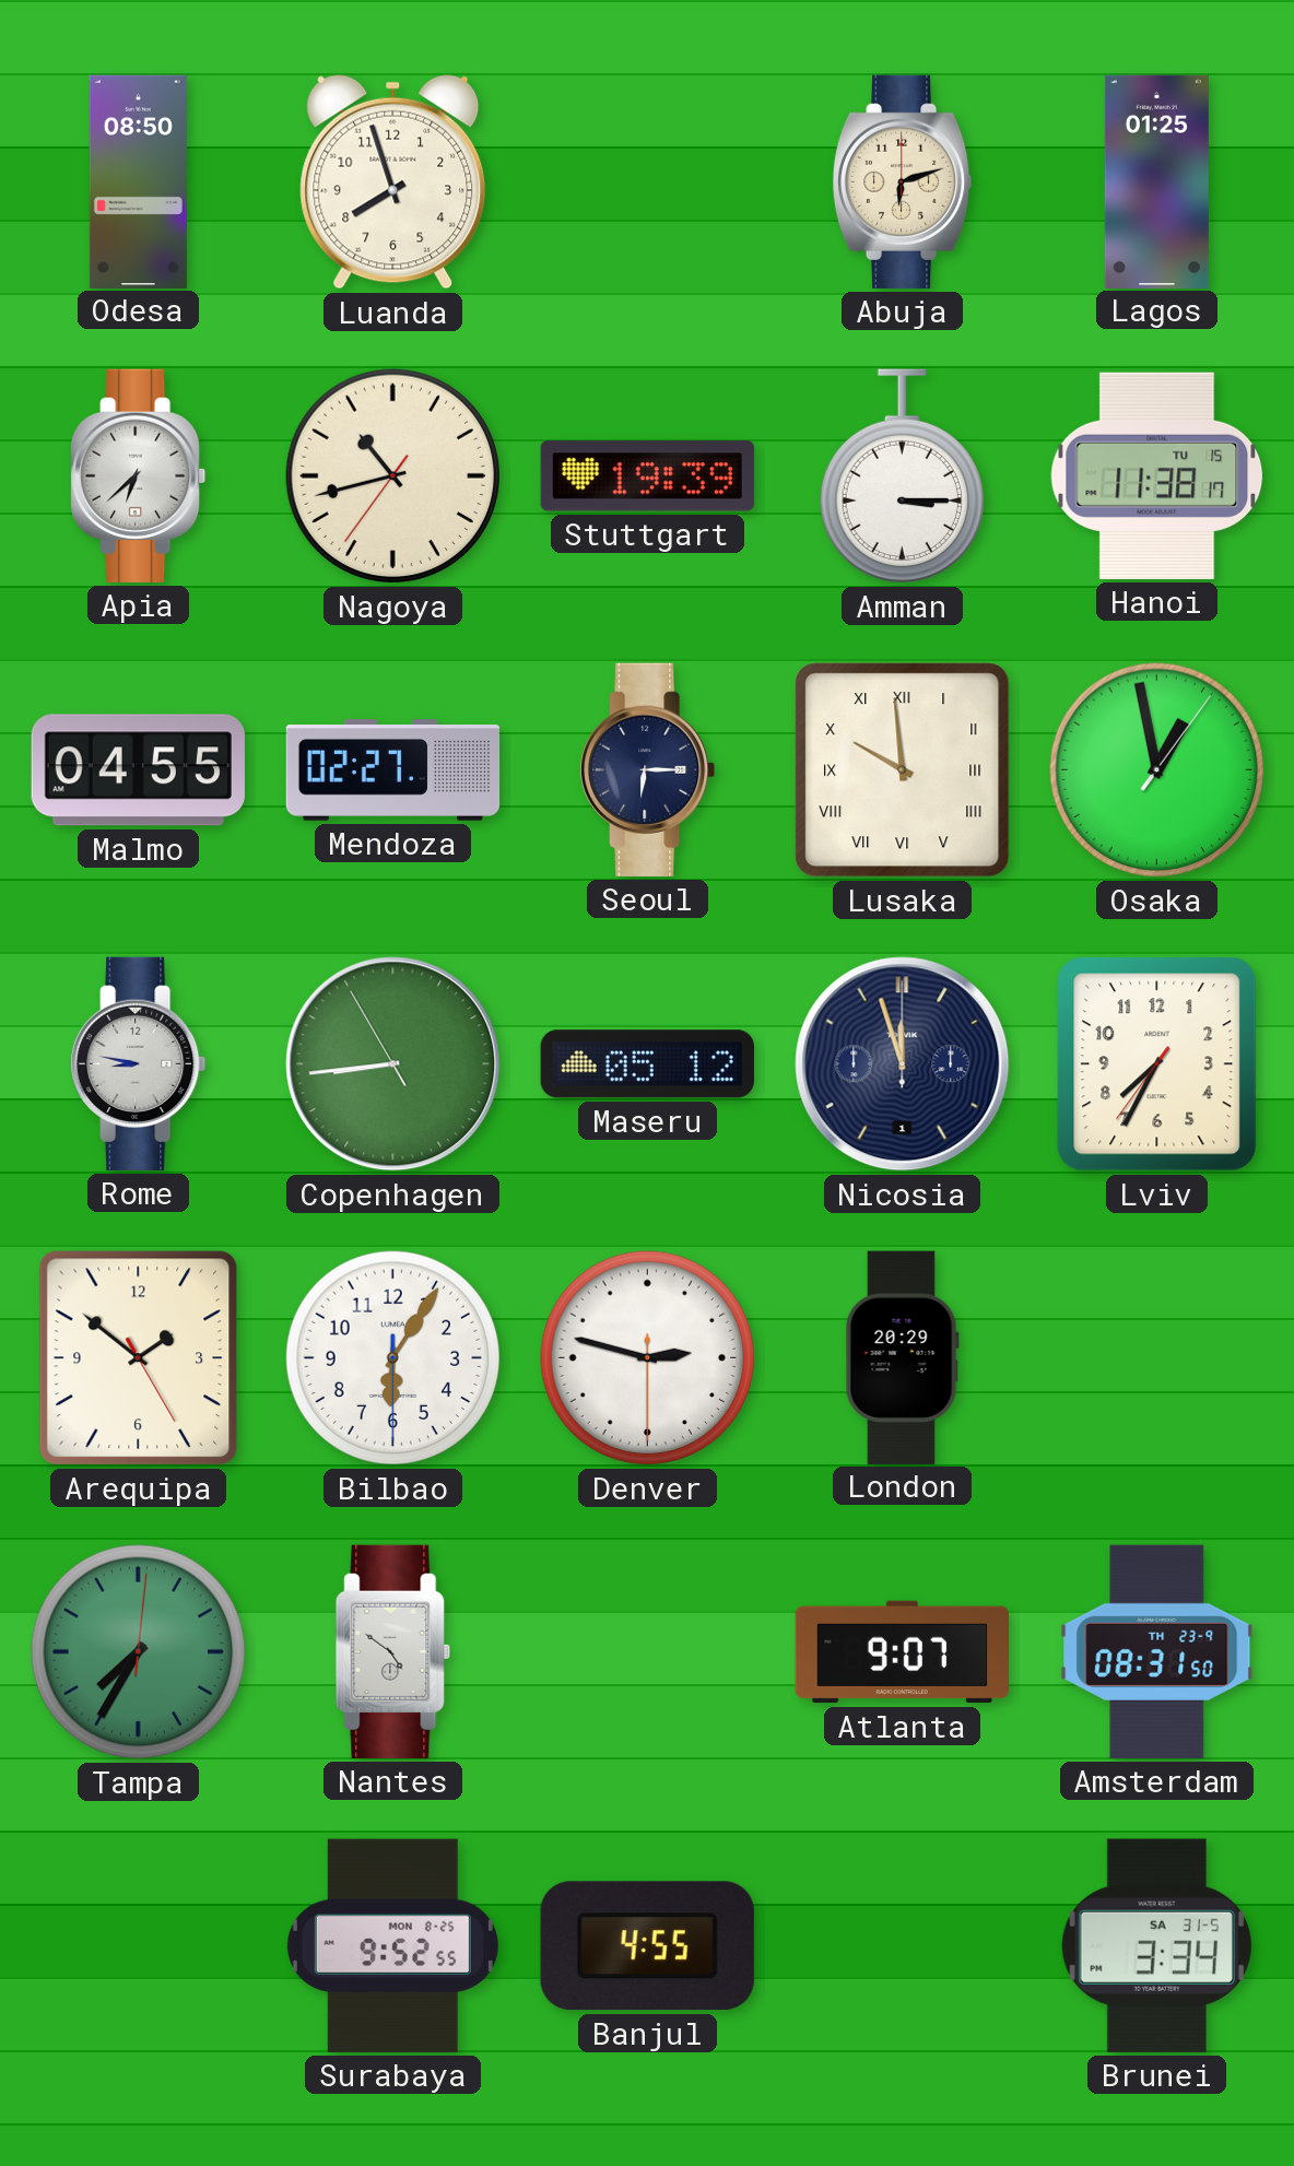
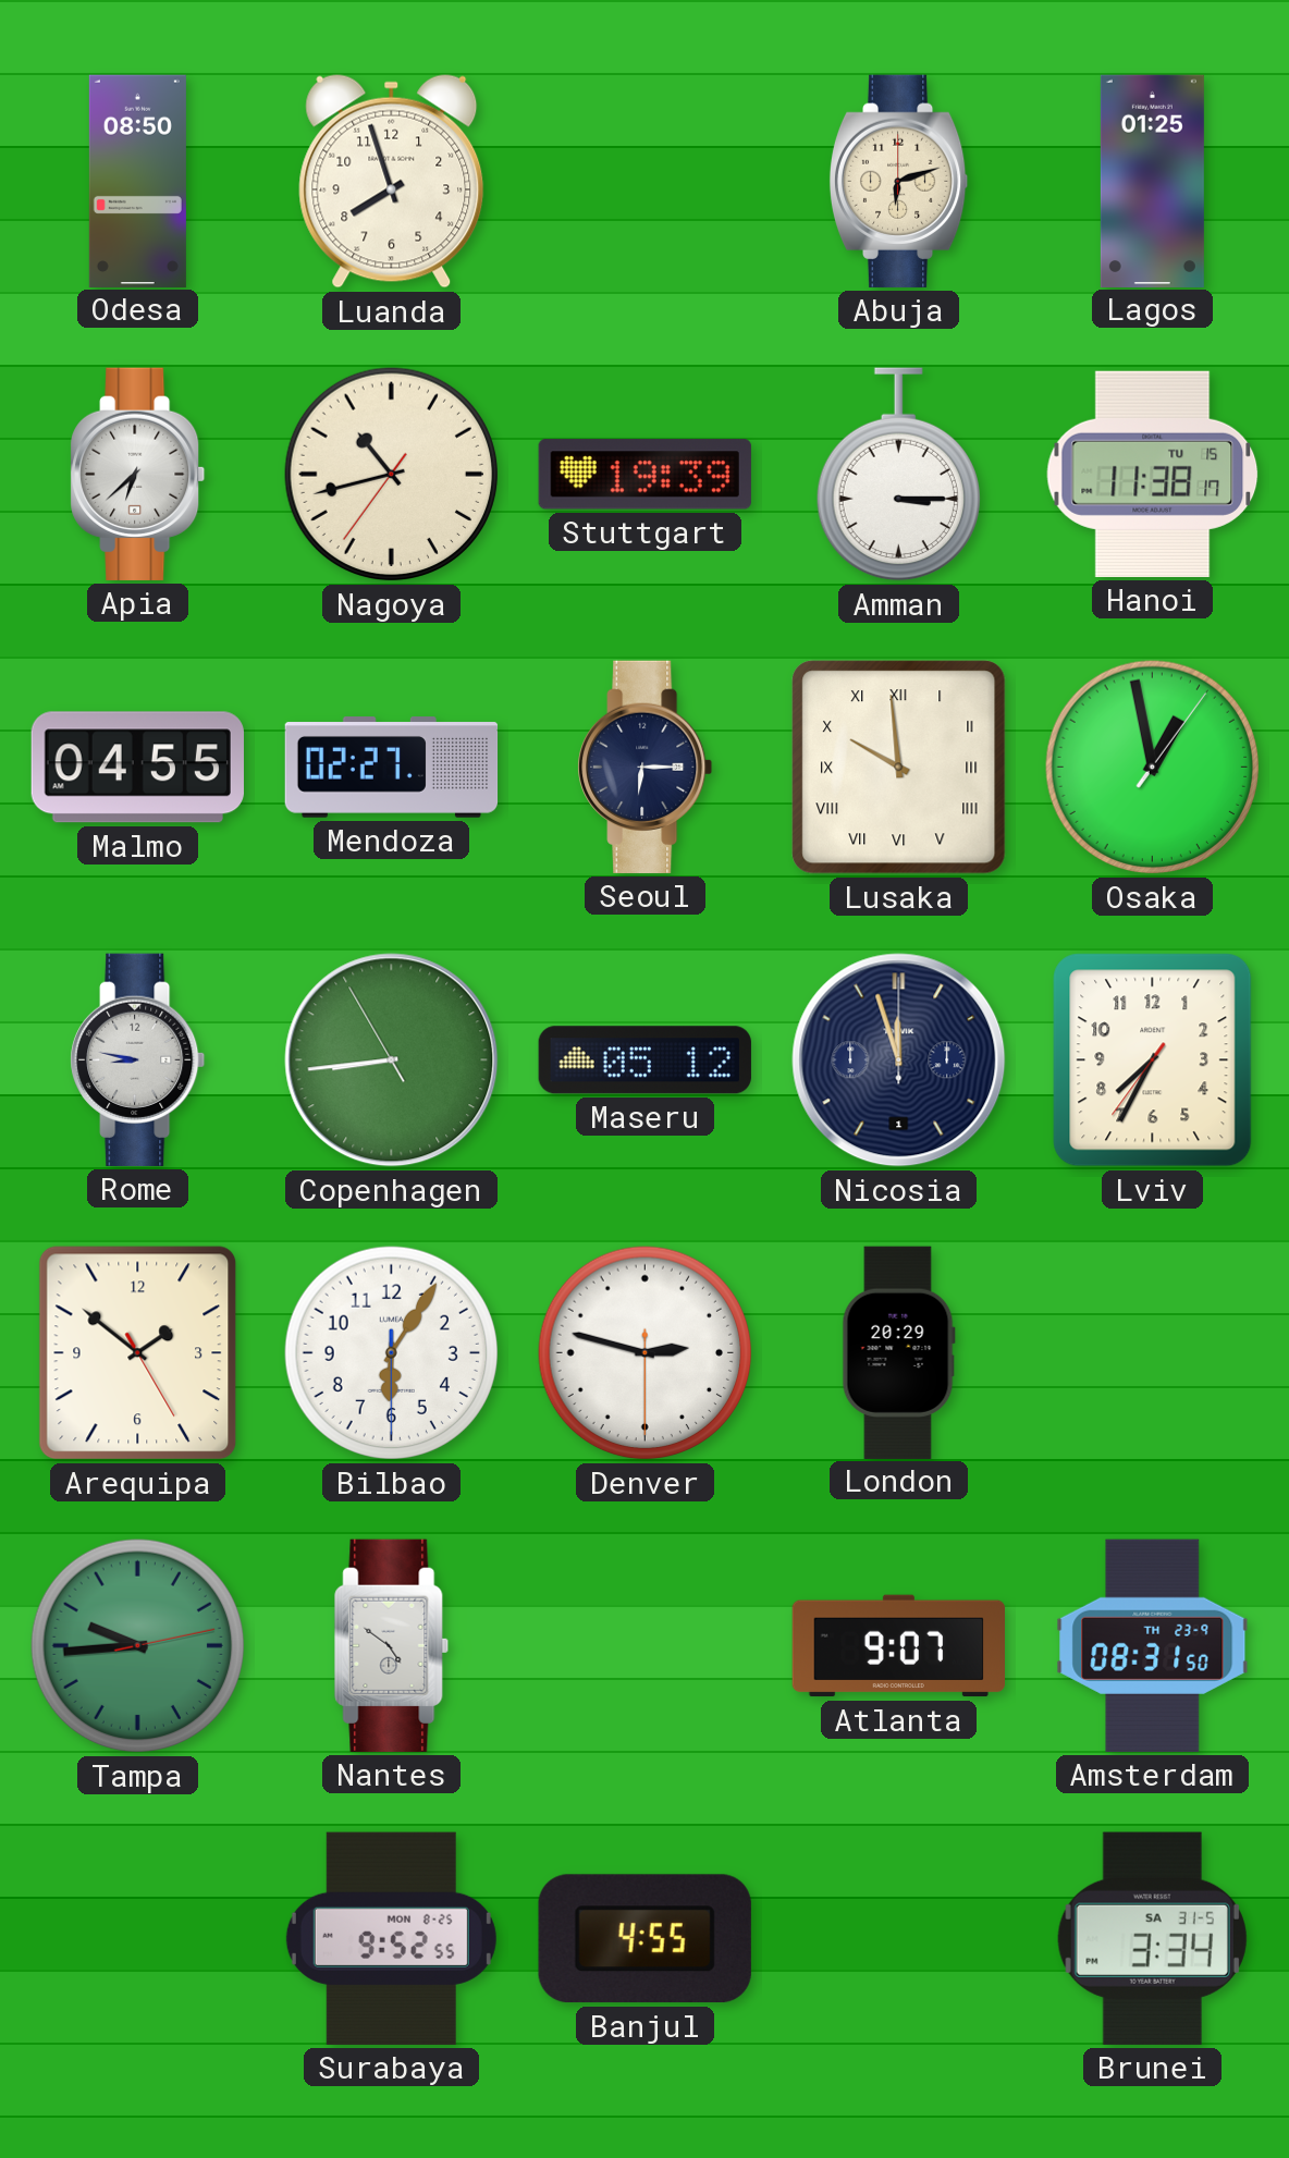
Tampa: 7:35 -> 9:44 (138, 1646)
